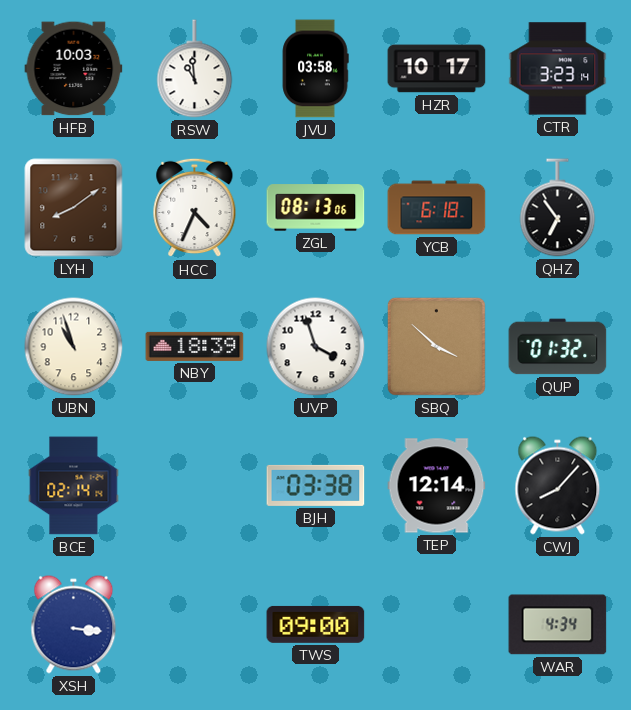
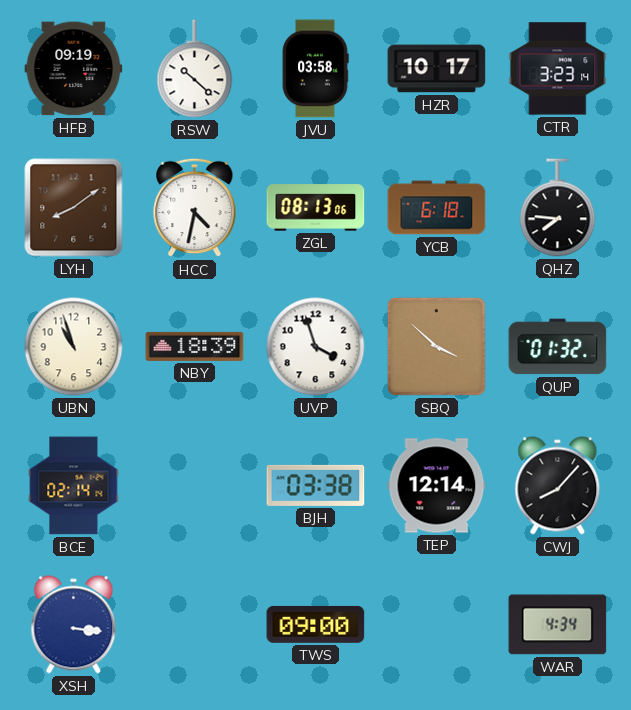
HFB: 10:03 -> 09:19 (74, 69)
RSW: 10:59 -> 10:22 (195, 69)
HCC: 4:34 -> 4:32 (195, 208)
QHZ: 6:54 -> 7:46 (558, 208)
